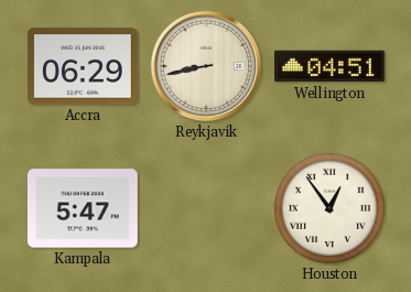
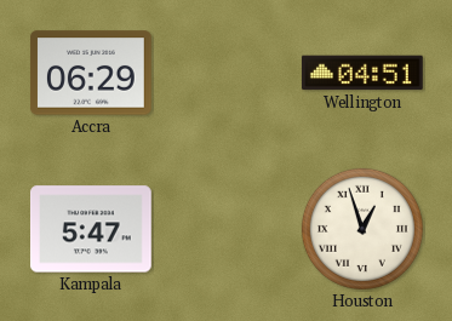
Reykjavik: 8:43 -> none (206, 66)
Houston: 12:54 -> 12:57 (362, 229)
